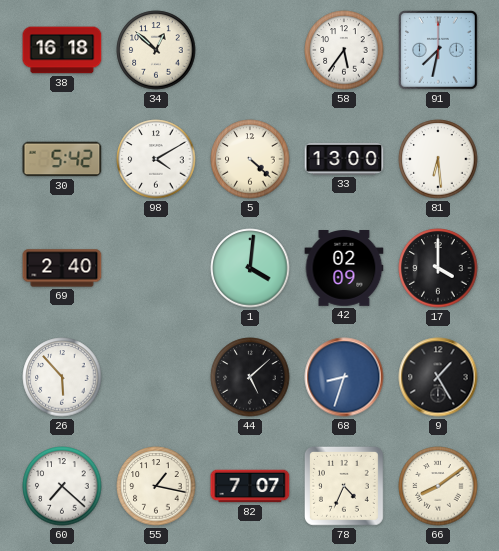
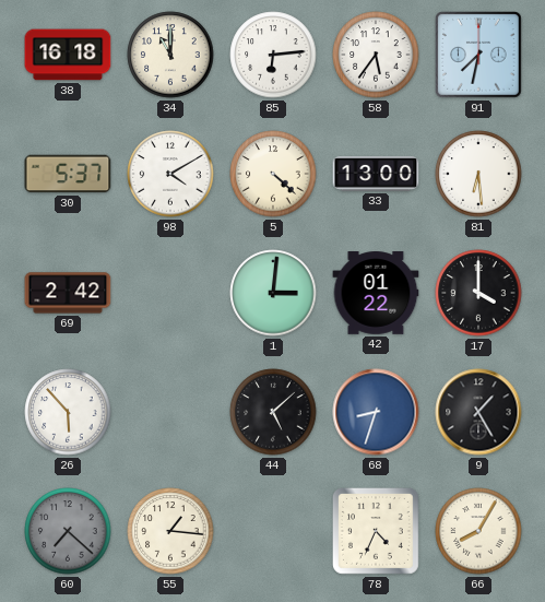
34: 12:52 -> 11:00 (170, 55)
85: none -> 6:14 (273, 55)
30: 5:42 -> 5:37 (68, 174)
69: 2:40 -> 2:42 (68, 293)
1: 4:01 -> 3:01 (273, 293)
42: 02:09 -> 01:22 (376, 294)
60 dial: white -> grey (68, 531)
55: 1:17 -> 1:16 (170, 531)
82: 7:07 -> none (250, 486)
66: 8:09 -> 8:05 (478, 531)
